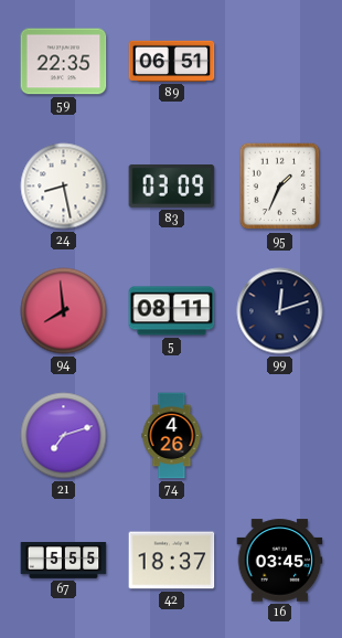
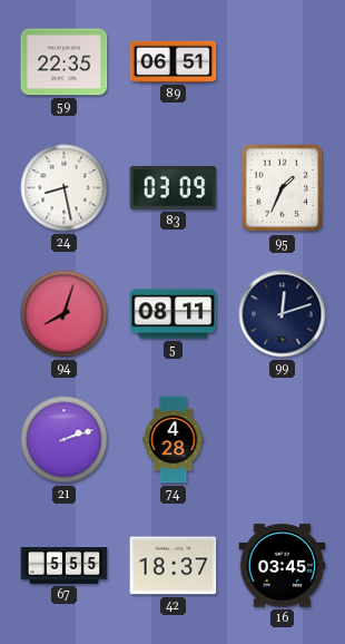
94: 7:59 -> 8:03 (65, 314)
21: 7:12 -> 2:12 (65, 440)
74: 4:26 -> 4:28 (174, 440)
